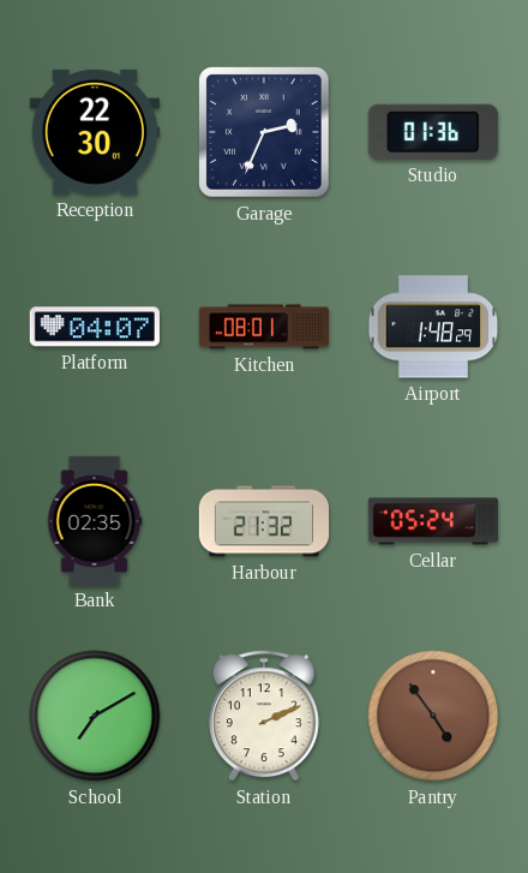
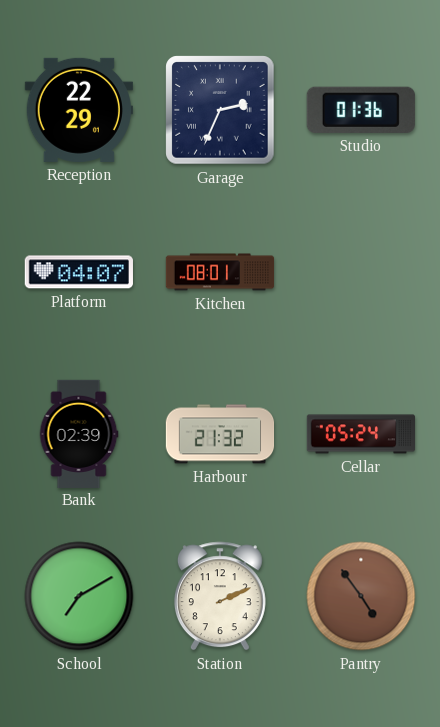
Reception: 22:30 -> 22:29 (79, 110)
Airport: 1:48 -> none (433, 327)
Bank: 02:35 -> 02:39 (79, 433)
